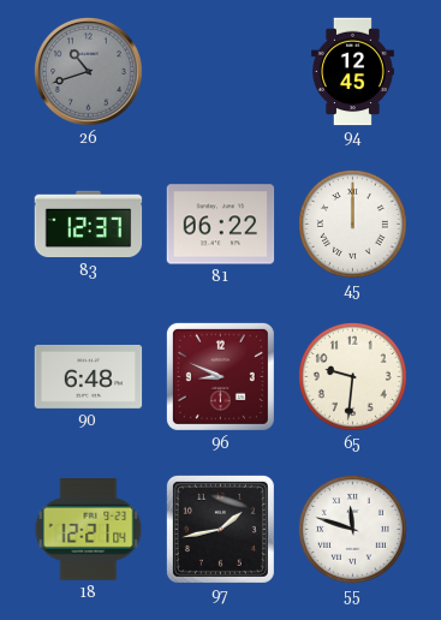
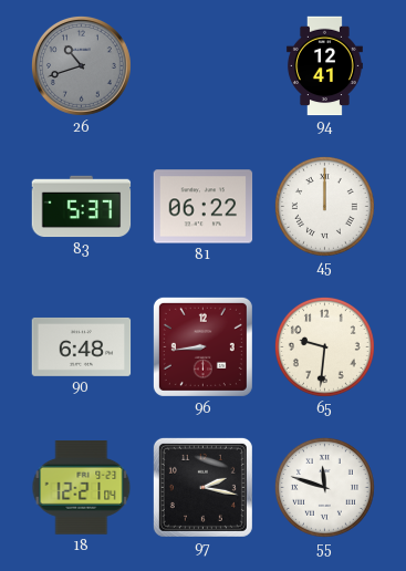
94: 12:45 -> 12:41 (324, 66)
83: 12:37 -> 5:37 (82, 207)
96: 8:49 -> 8:44 (202, 346)
97: 1:43 -> 2:17 (202, 487)
